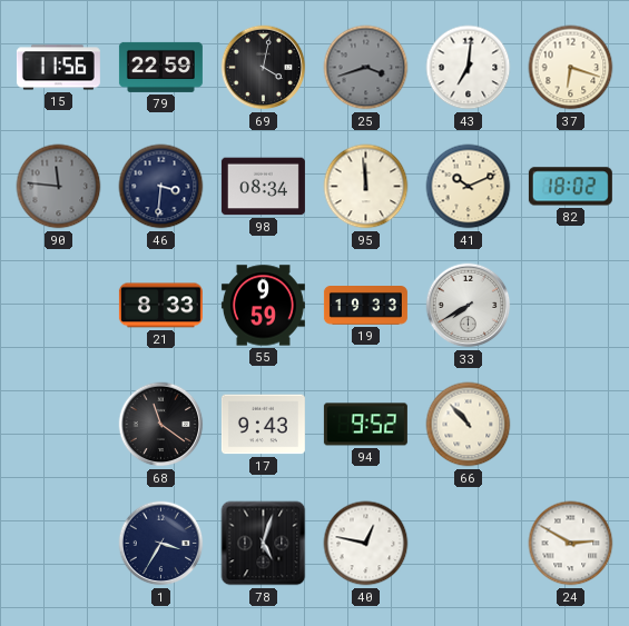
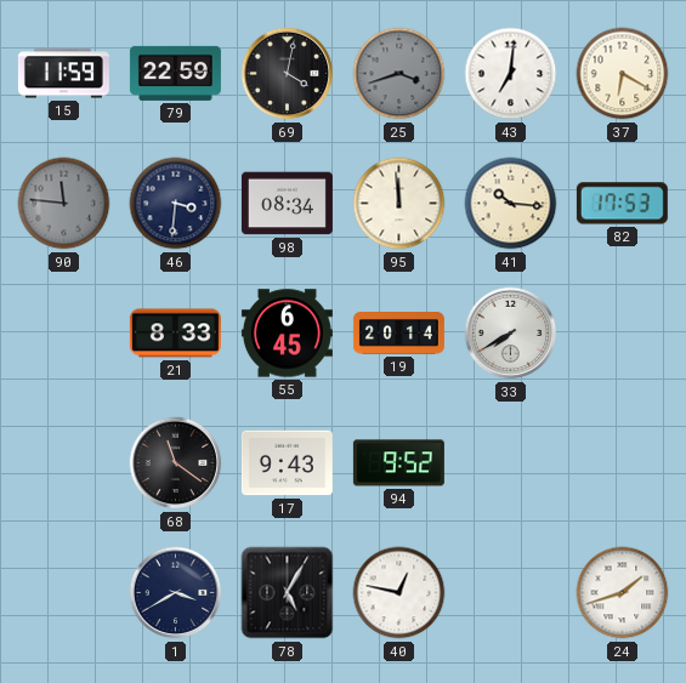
15: 11:56 -> 11:59 (63, 74)
37: 6:18 -> 6:20 (623, 74)
41: 10:11 -> 10:16 (511, 204)
82: 18:02 -> 17:53 (622, 204)
55: 9:59 -> 6:45 (287, 334)
19: 19:33 -> 20:14 (398, 334)
66: 10:53 -> none (469, 425)
1: 3:35 -> 3:40 (176, 593)
78: 5:03 -> 5:05 (288, 593)
24: 2:50 -> 1:42 (623, 593)
